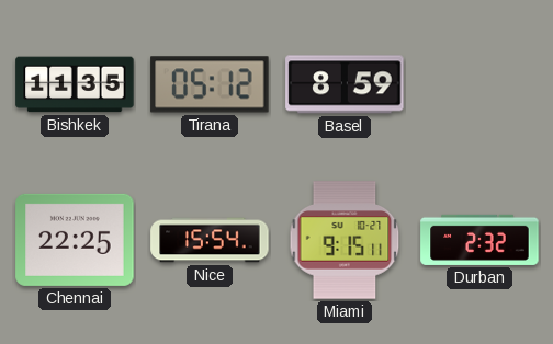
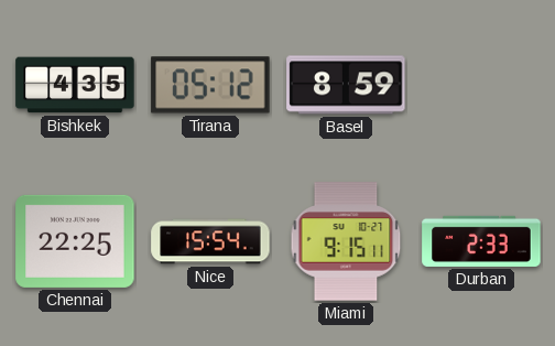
Bishkek: 11:35 -> 4:35 (75, 85)
Durban: 2:32 -> 2:33 (481, 241)
